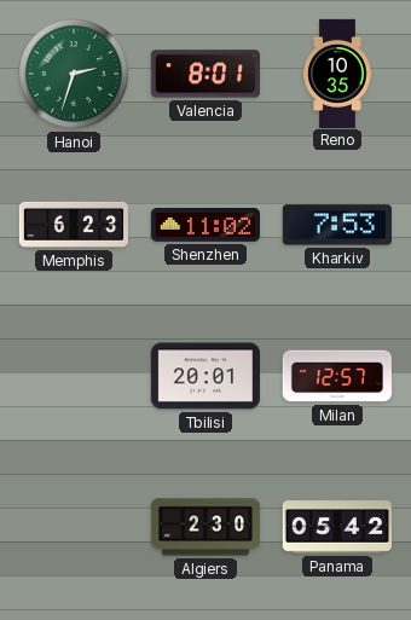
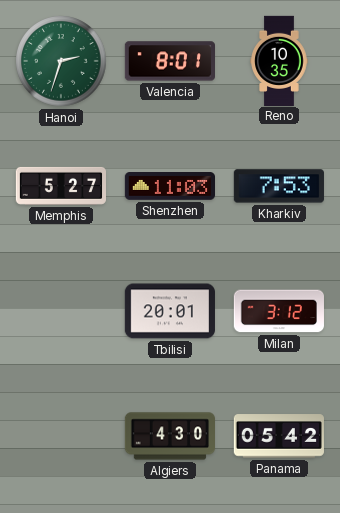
Memphis: 6:23 -> 5:27 (60, 186)
Shenzhen: 11:02 -> 11:03 (169, 186)
Milan: 12:57 -> 3:12 (279, 311)
Algiers: 2:30 -> 4:30 (169, 436)
